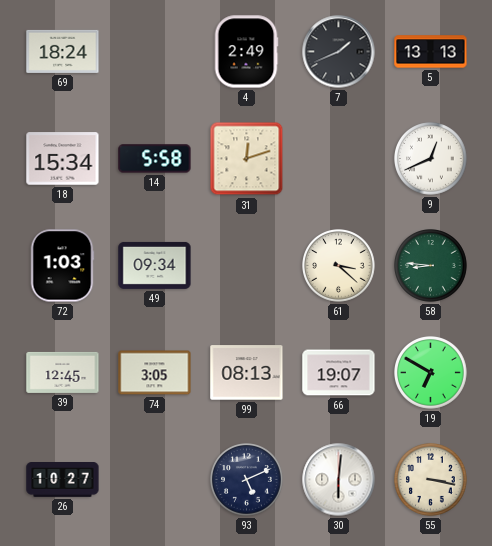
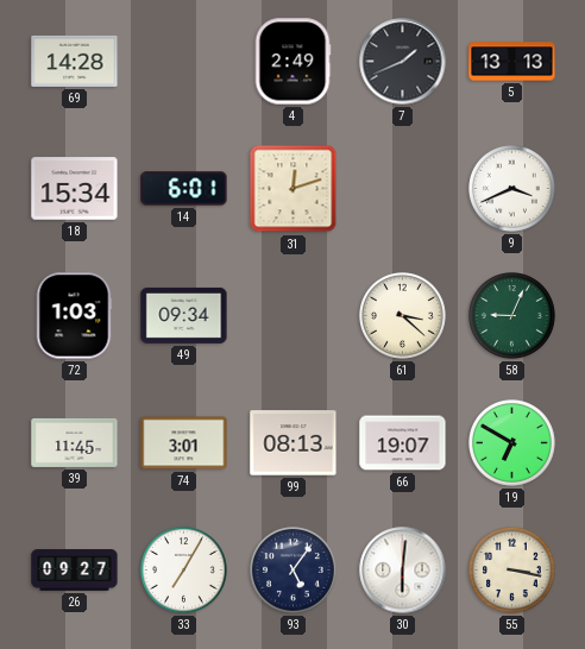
69: 18:24 -> 14:28 (75, 61)
14: 5:58 -> 6:01 (184, 189)
9: 12:41 -> 3:41 (512, 189)
58: 8:46 -> 9:04 (512, 316)
39: 12:45 -> 11:45 (75, 442)
74: 3:05 -> 3:01 (184, 443)
26: 10:27 -> 09:27 (75, 571)
33: none -> 7:05 (184, 571)
93: 5:11 -> 5:06 (294, 571)
